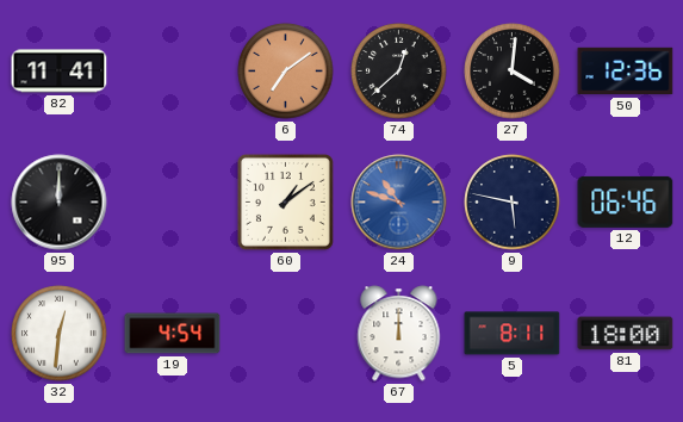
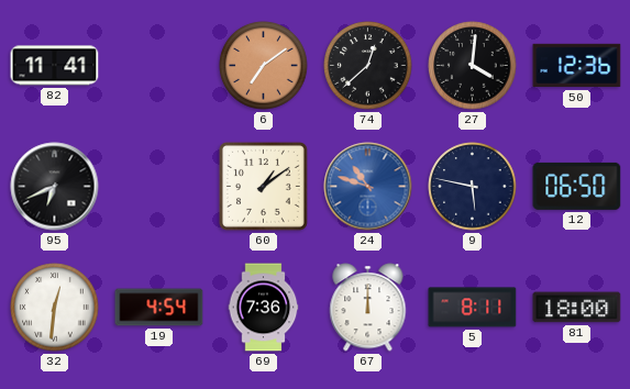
95: 12:00 -> 6:41 (55, 187)
12: 06:46 -> 06:50 (577, 186)
69: none -> 7:36 (264, 308)
